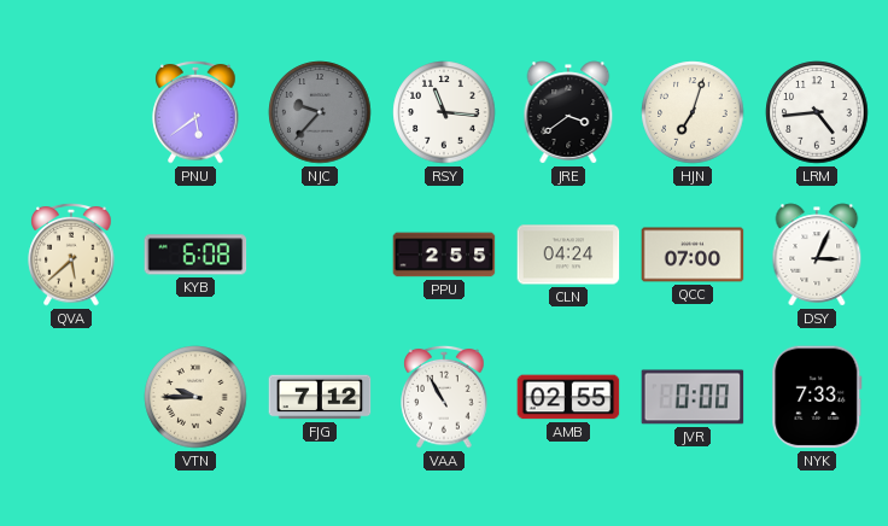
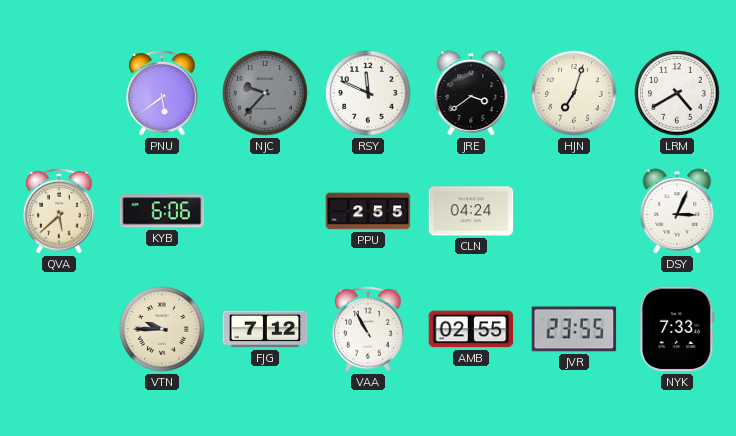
RSY: 11:16 -> 11:49 (368, 93)
LRM: 4:44 -> 4:40 (677, 93)
KYB: 6:08 -> 6:06 (162, 211)
QCC: 07:00 -> none (693, 255)
JVR: 0:00 -> 23:55 (574, 329)
